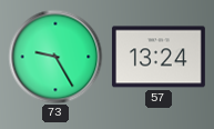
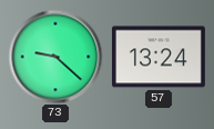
73: 9:25 -> 9:22 (55, 57)
